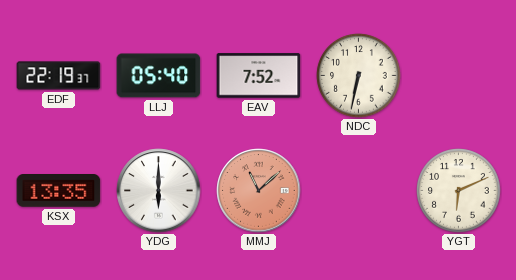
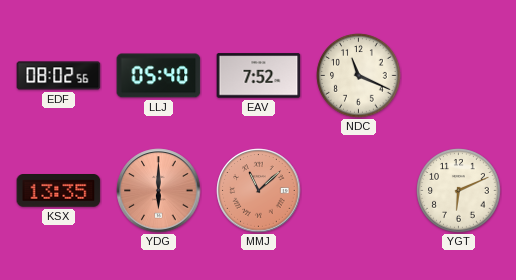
EDF: 22:19 -> 08:02 (59, 76)
NDC: 6:32 -> 11:19 (359, 76)
YDG dial: white -> salmon (159, 191)
